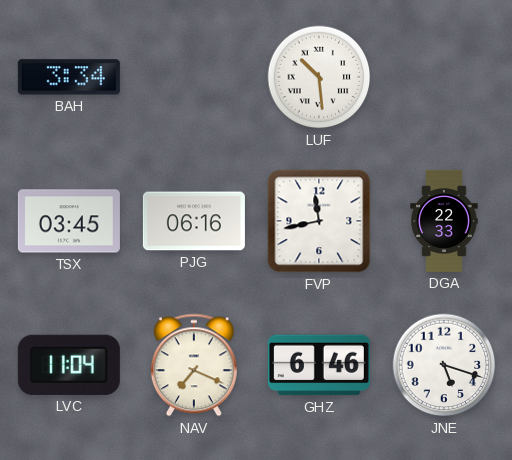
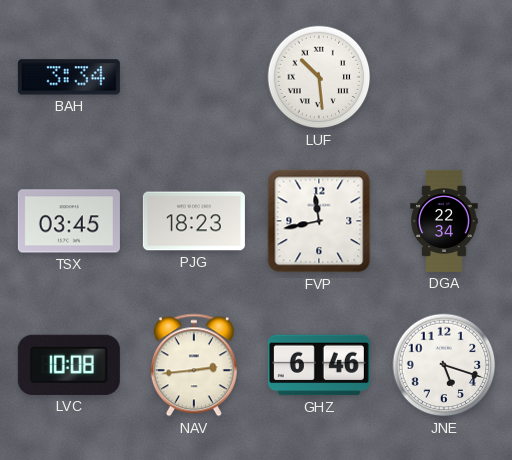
PJG: 06:16 -> 18:23 (194, 221)
DGA: 22:33 -> 22:34 (444, 221)
LVC: 11:04 -> 10:08 (69, 365)
NAV: 7:19 -> 2:44 (194, 365)
